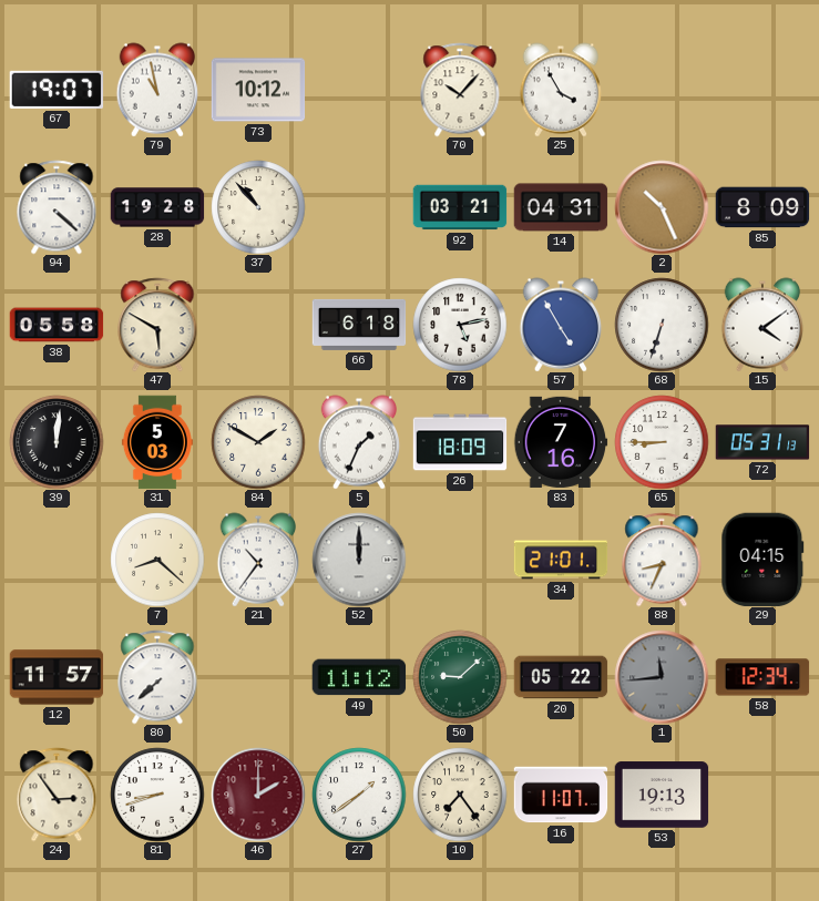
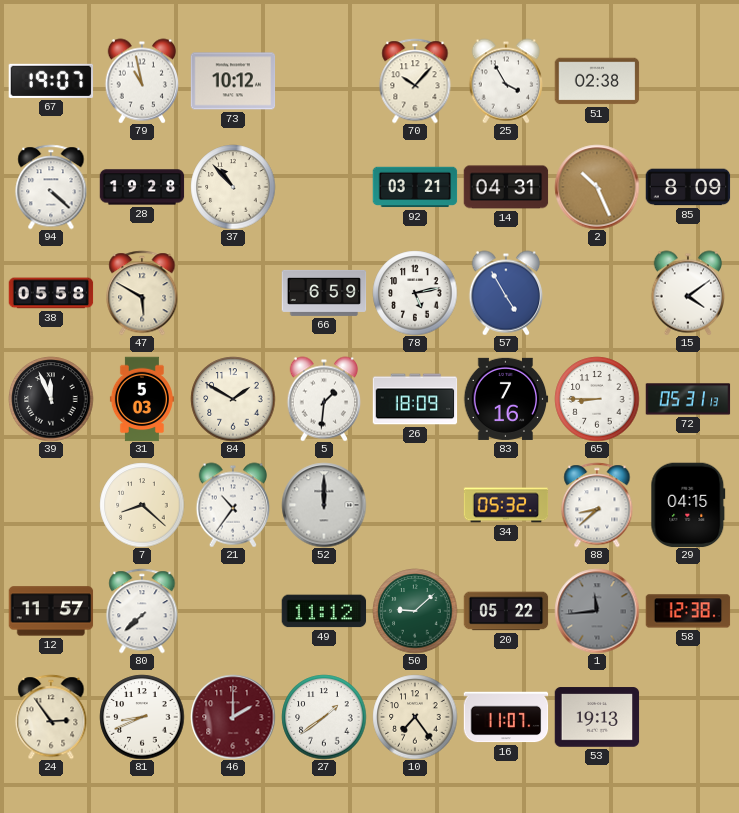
51: none -> 02:38 (597, 81)
66: 6:18 -> 6:59 (324, 293)
68: 6:33 -> none (662, 325)
39: 12:01 -> 11:56 (51, 399)
5: 1:34 -> 1:31 (324, 399)
34: 21:01 -> 05:32 (506, 505)
88: 8:34 -> 8:38 (597, 505)
58: 12:34 -> 12:38 (688, 611)
81: 8:42 -> 8:41 (142, 717)
